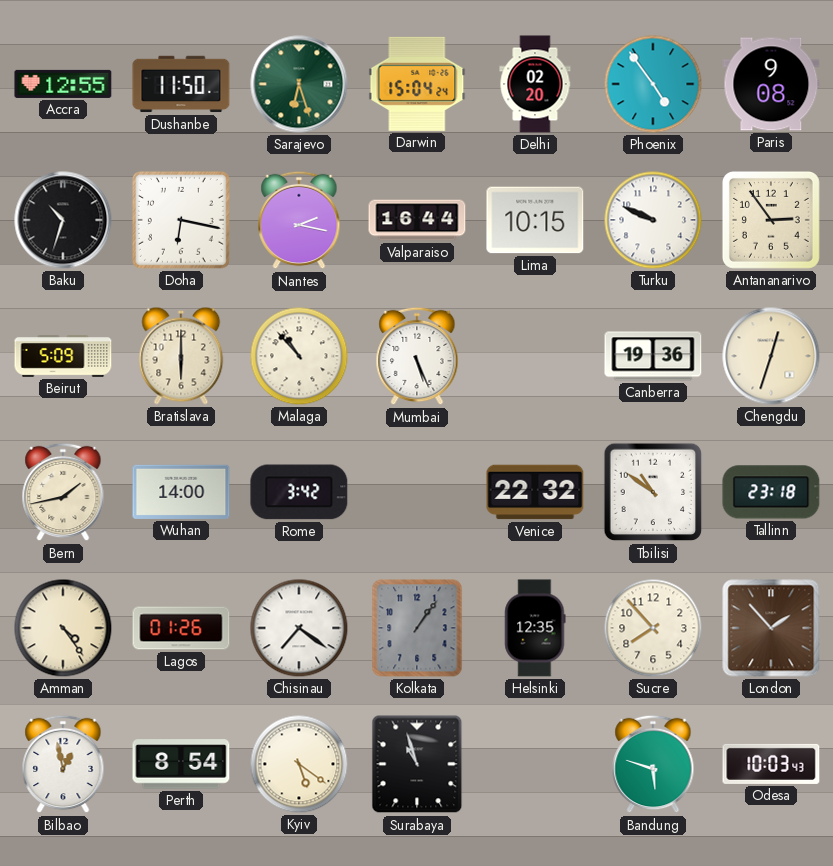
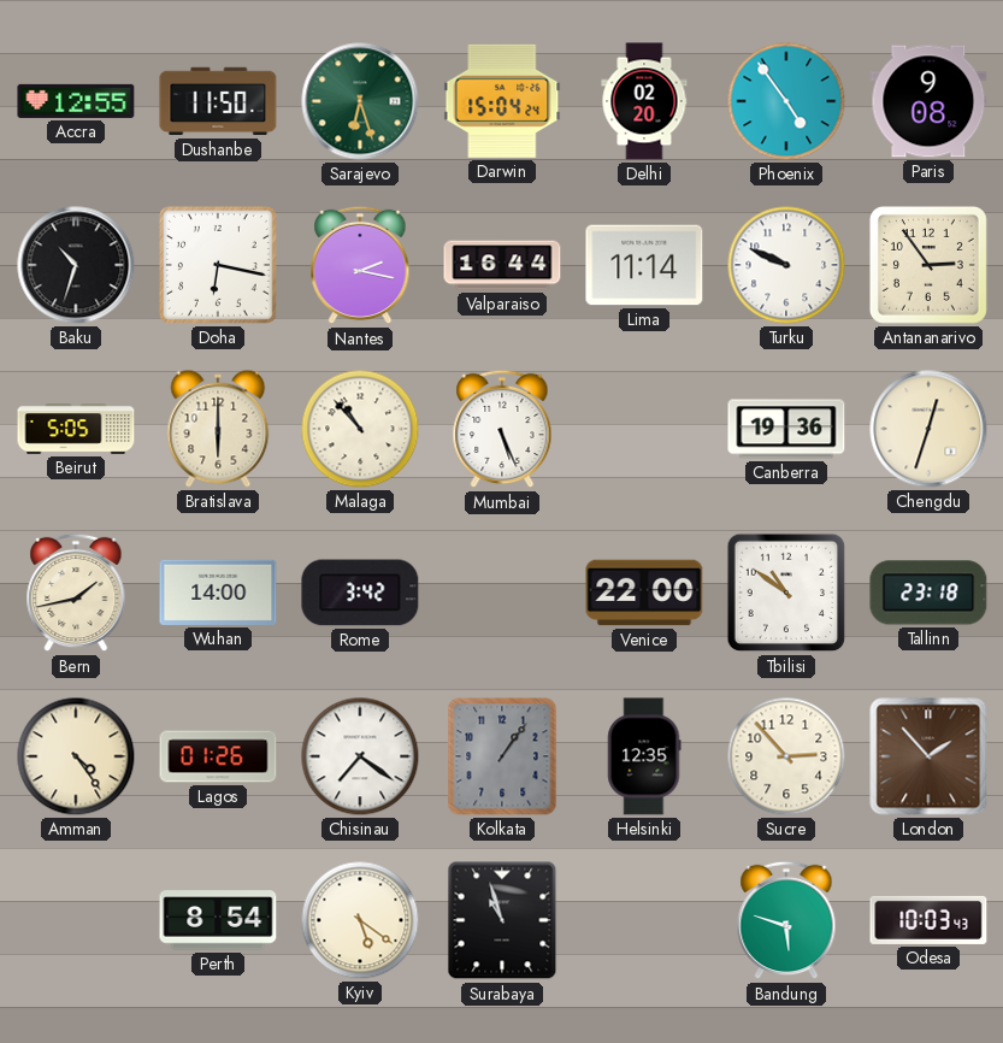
Lima: 10:15 -> 11:14 (644, 265)
Beirut: 5:09 -> 5:05 (76, 429)
Venice: 22:32 -> 22:00 (644, 593)
Sucre: 7:53 -> 2:53 (786, 756)
Bilbao: 12:58 -> none (63, 764)
